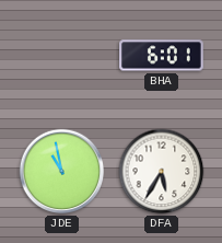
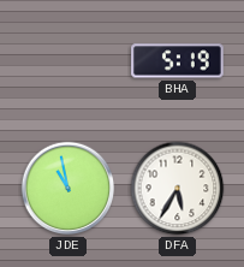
BHA: 6:01 -> 5:19 (178, 61)
